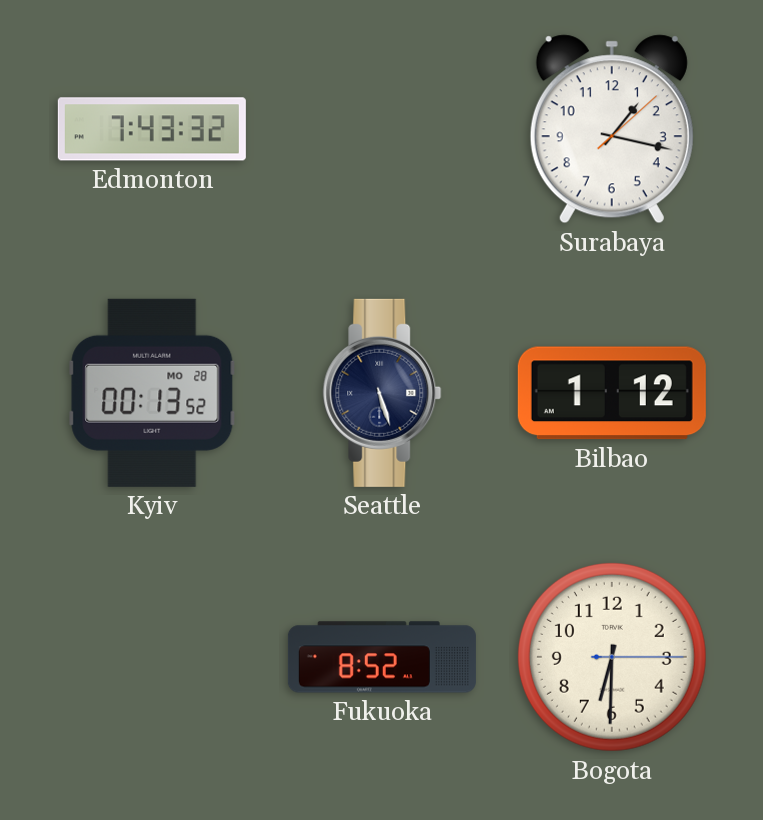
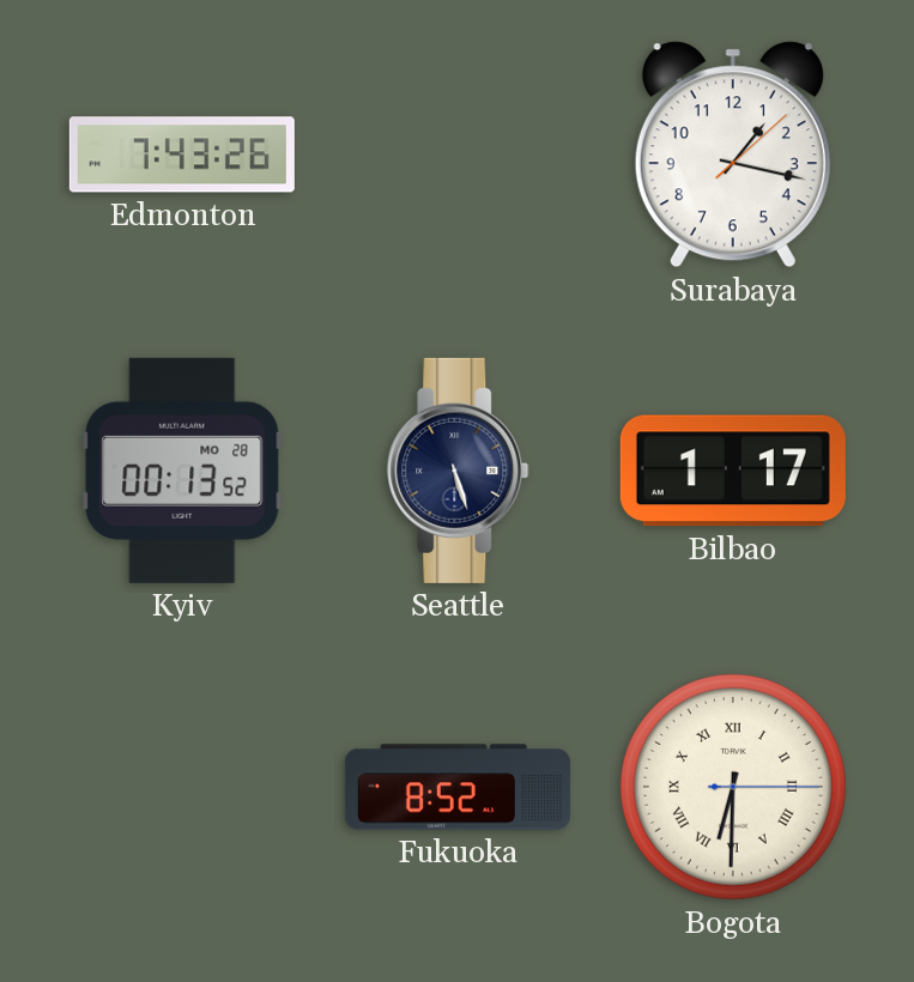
Edmonton: 7:43:32 -> 7:43:26 (182, 154)
Bilbao: 1:12 -> 1:17 (733, 471)
Bogota numerals: Arabic -> Roman (733, 787)
